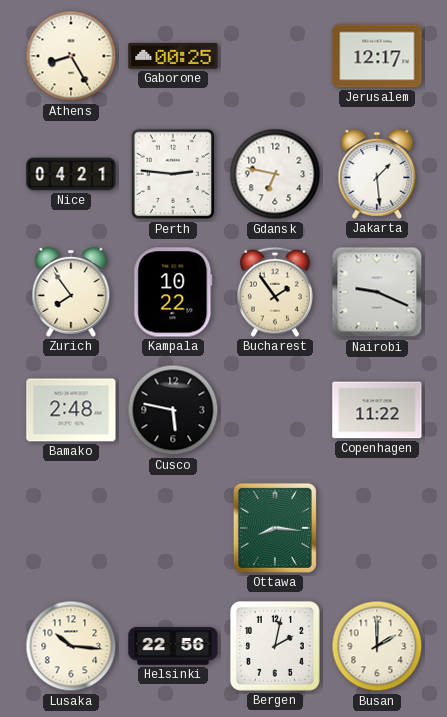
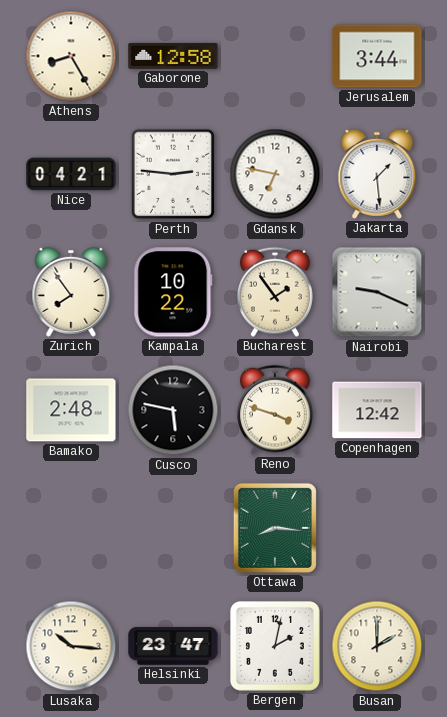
Gaborone: 00:25 -> 12:58 (173, 56)
Jerusalem: 12:17 -> 3:44 (377, 56)
Reno: none -> 3:48 (276, 410)
Copenhagen: 11:22 -> 12:42 (377, 410)
Helsinki: 22:56 -> 23:47 (173, 646)
